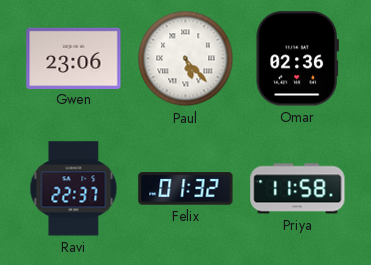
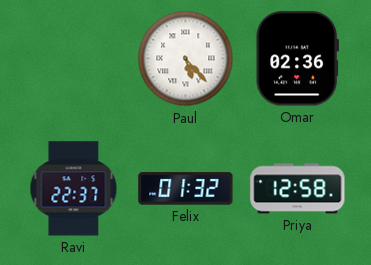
Gwen: 23:06 -> none (74, 58)
Priya: 11:58 -> 12:58 (298, 189)
